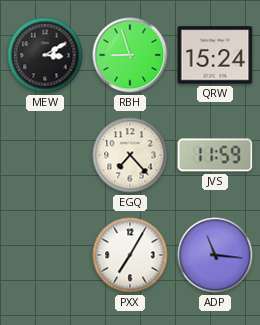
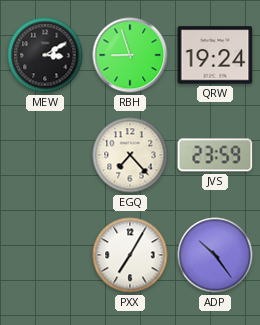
QRW: 15:24 -> 19:24 (215, 55)
JVS: 11:59 -> 23:59 (215, 155)
ADP: 11:16 -> 10:24 (215, 255)
